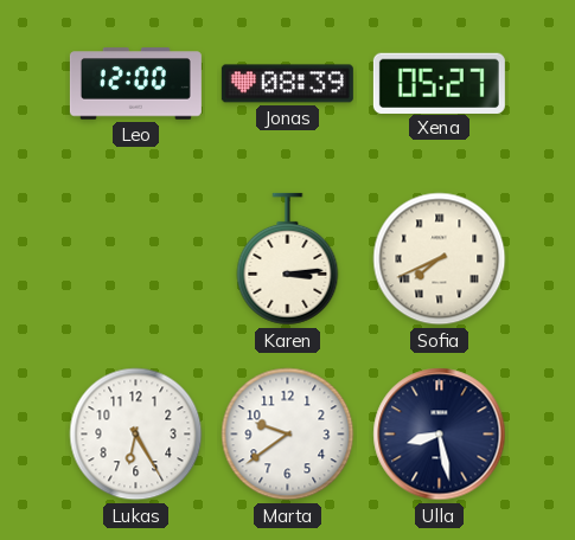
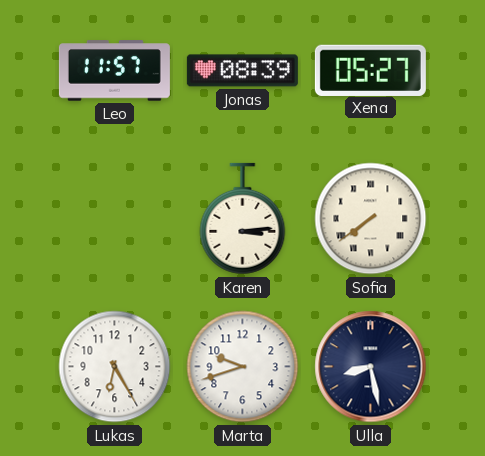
Leo: 12:00 -> 11:57 (114, 71)
Sofia: 7:41 -> 7:39 (371, 219)
Marta: 9:39 -> 9:42 (243, 367)
